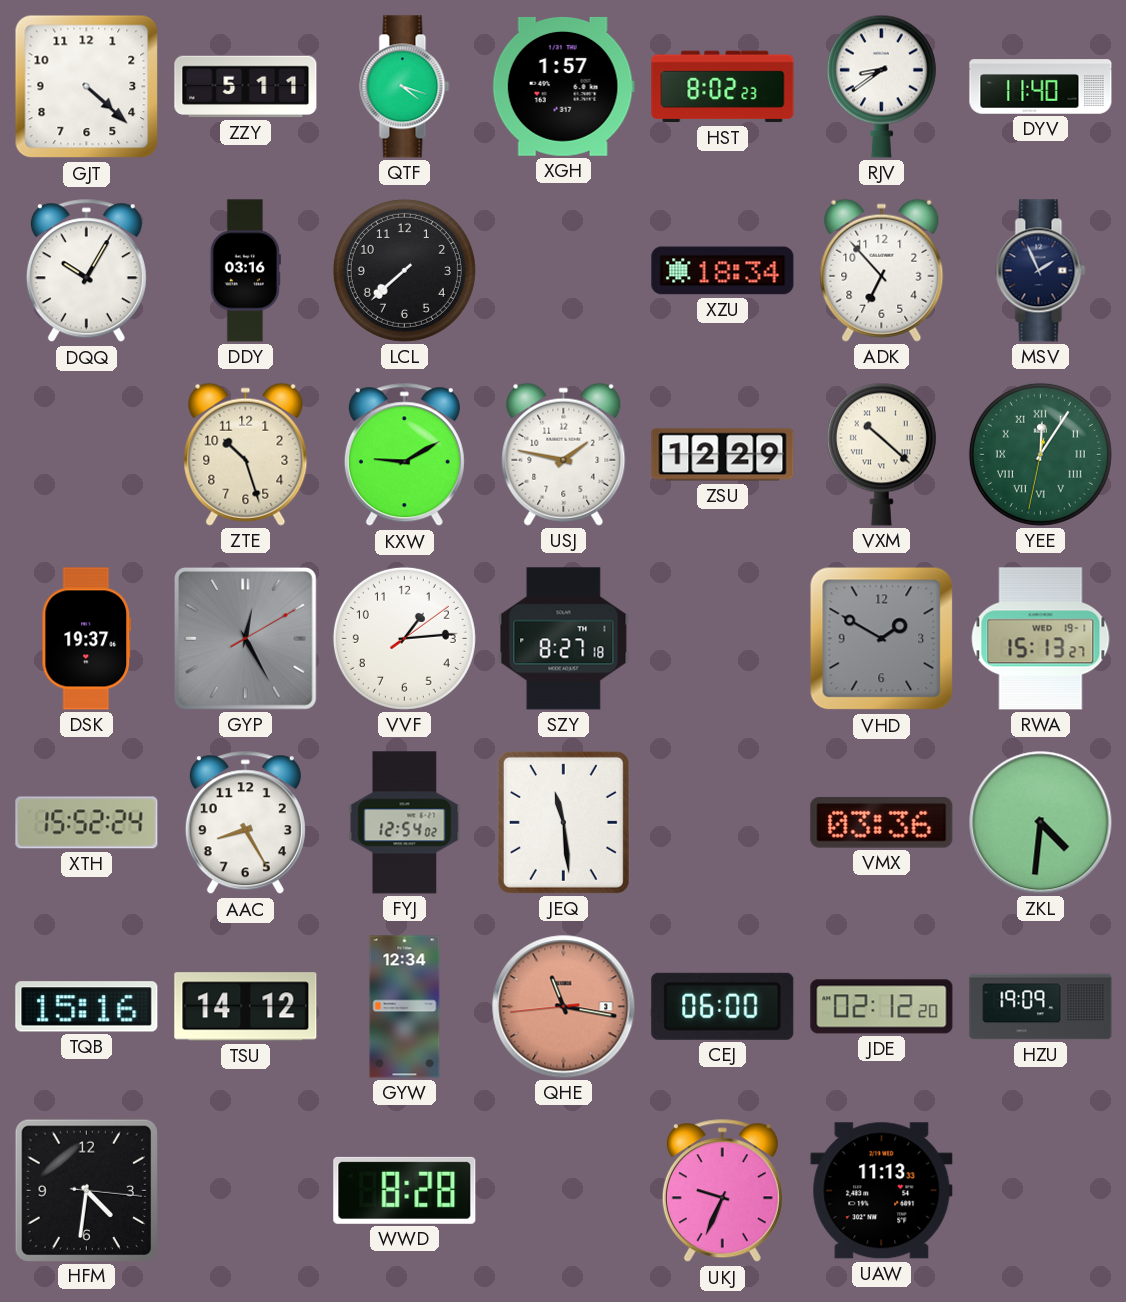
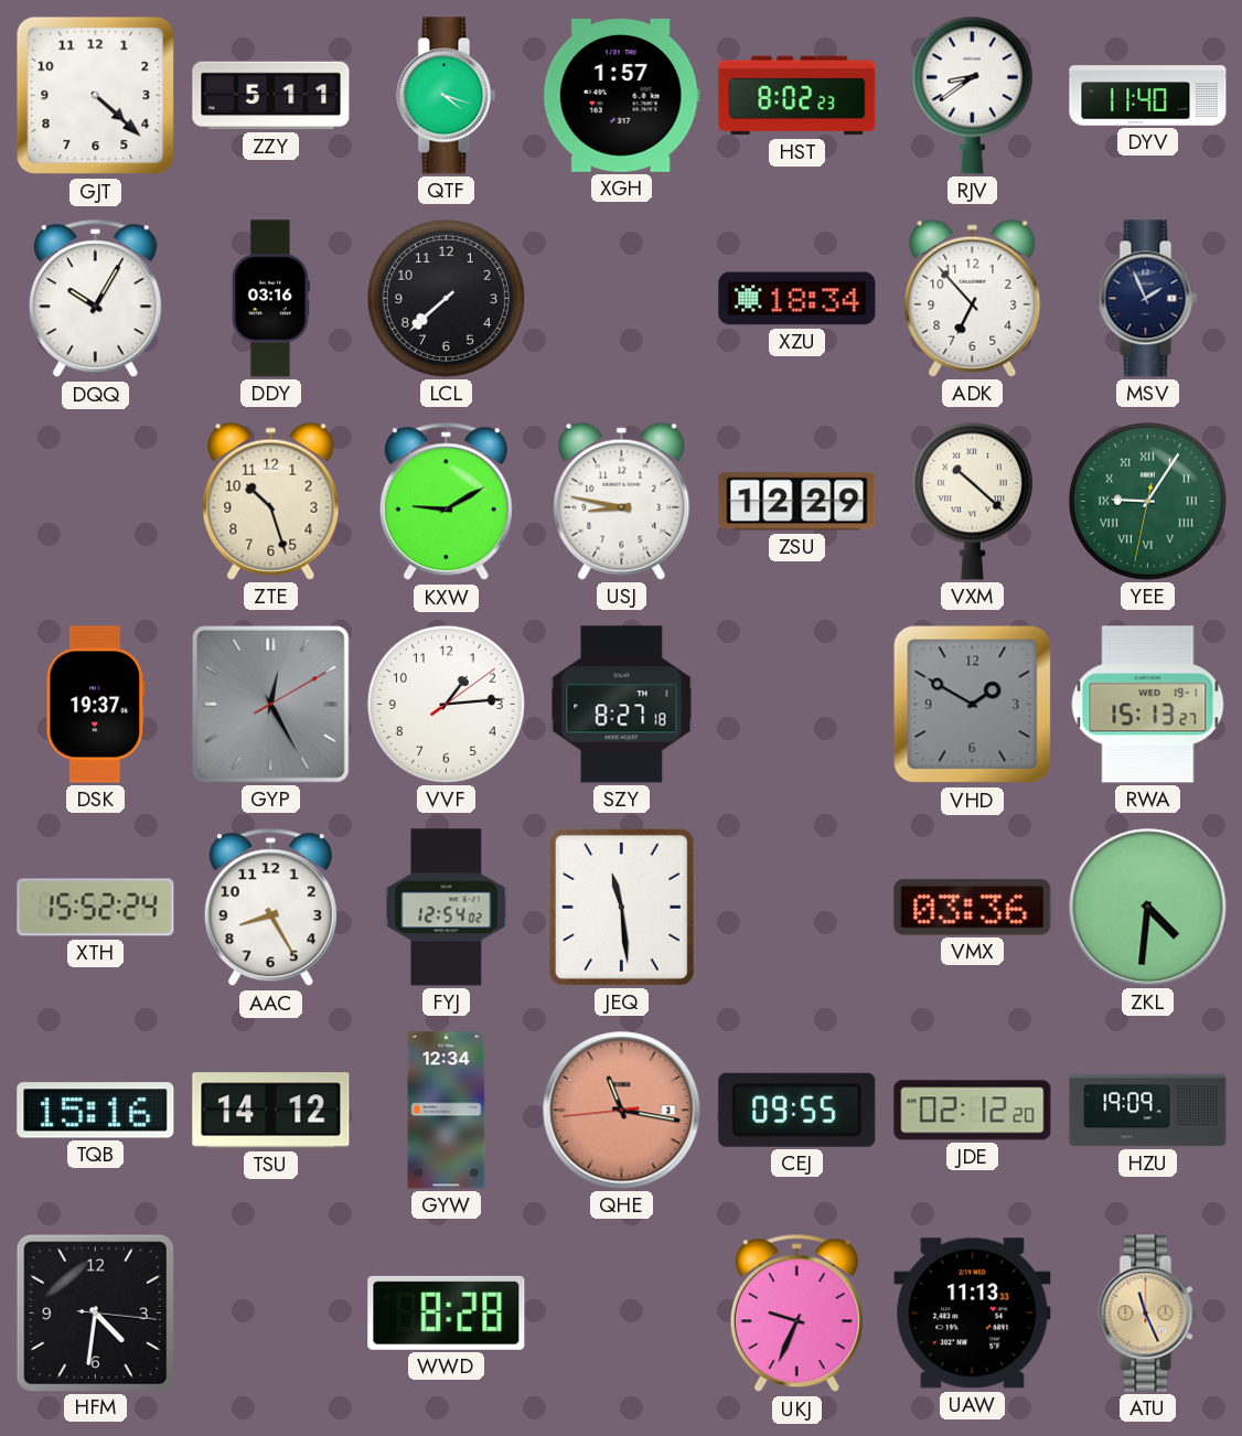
USJ: 1:47 -> 8:47 (622, 501)
YEE: 12:05 -> 9:05 (1147, 501)
CEJ: 06:00 -> 09:55 (797, 1110)
ATU: none -> 11:26 (1148, 1314)
